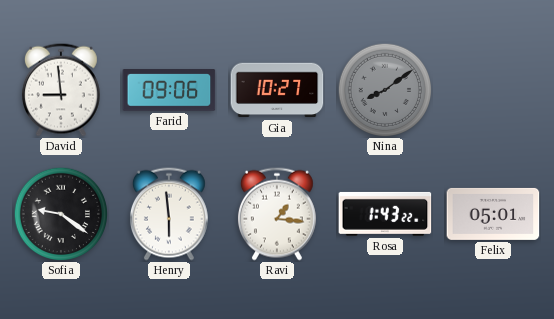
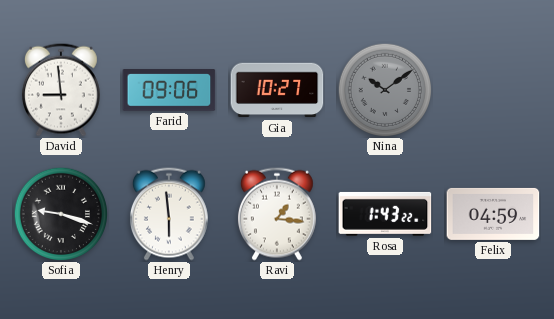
Nina: 8:09 -> 10:09 (385, 90)
Sofia: 9:21 -> 9:18 (61, 214)
Felix: 05:01 -> 04:59 (493, 214)
